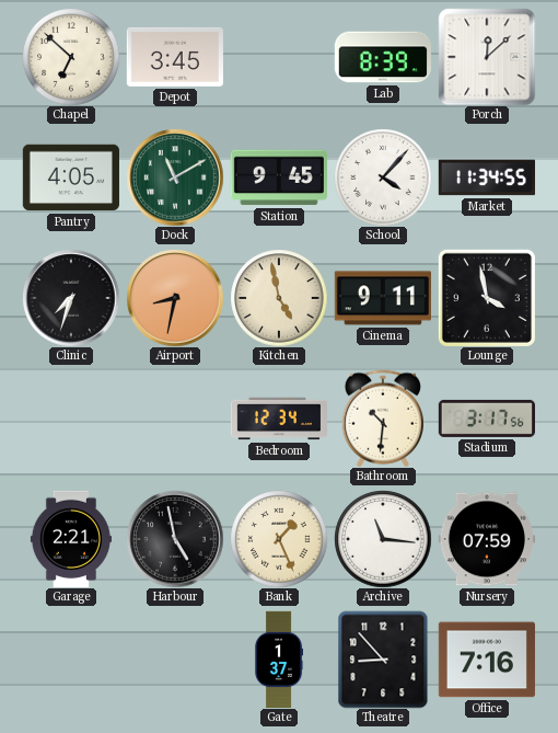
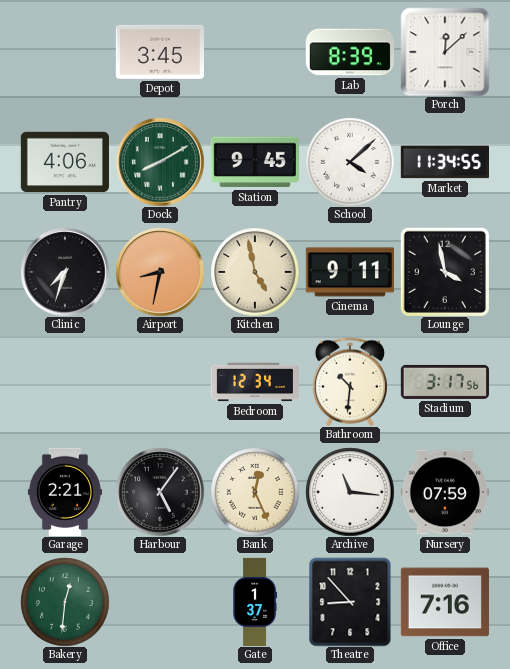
Chapel: 6:52 -> none (71, 57)
Pantry: 4:05 -> 4:06 (65, 162)
Dock: 11:10 -> 8:10 (160, 162)
School: 4:07 -> 4:08 (350, 162)
Harbour: 4:58 -> 5:06 (160, 492)
Bank: 1:26 -> 12:26 (255, 492)
Bakery: none -> 12:31 (65, 602)
